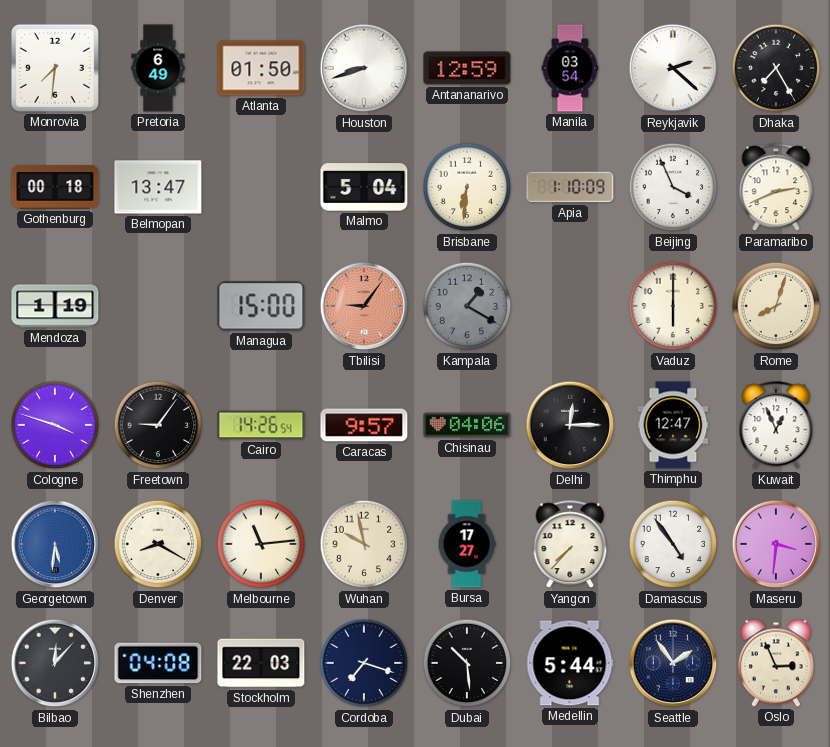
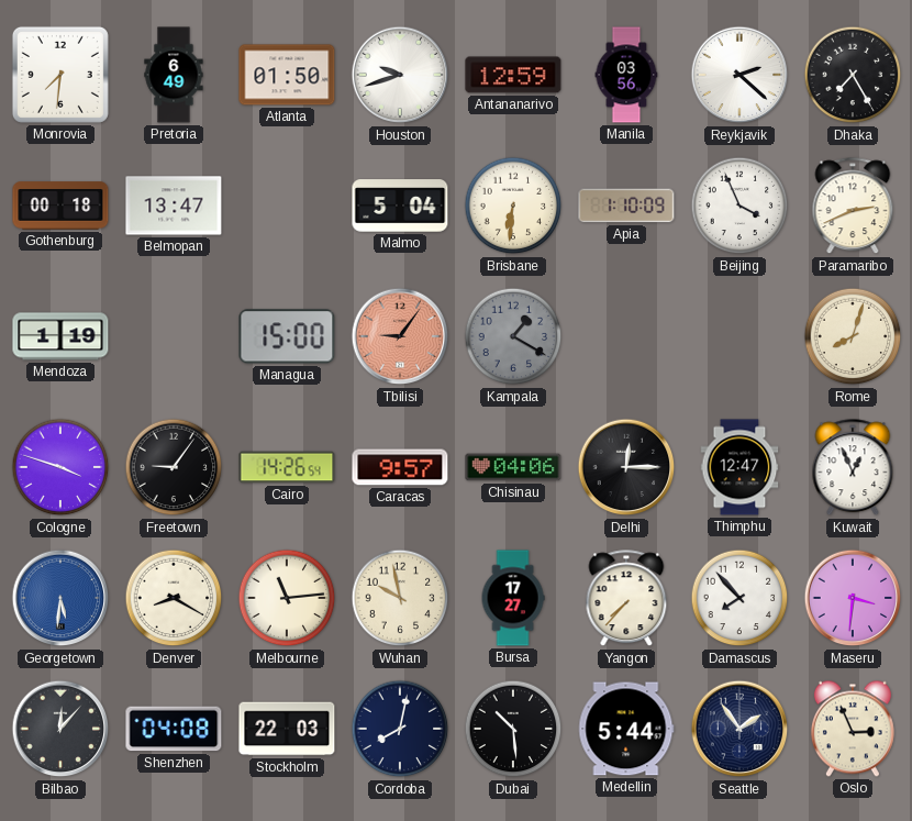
Houston: 8:42 -> 9:42 (400, 75)
Manila: 03:54 -> 03:56 (626, 75)
Vaduz: 6:00 -> none (673, 306)
Damascus: 4:54 -> 7:53 (739, 598)
Cordoba: 7:18 -> 8:02 (400, 729)
